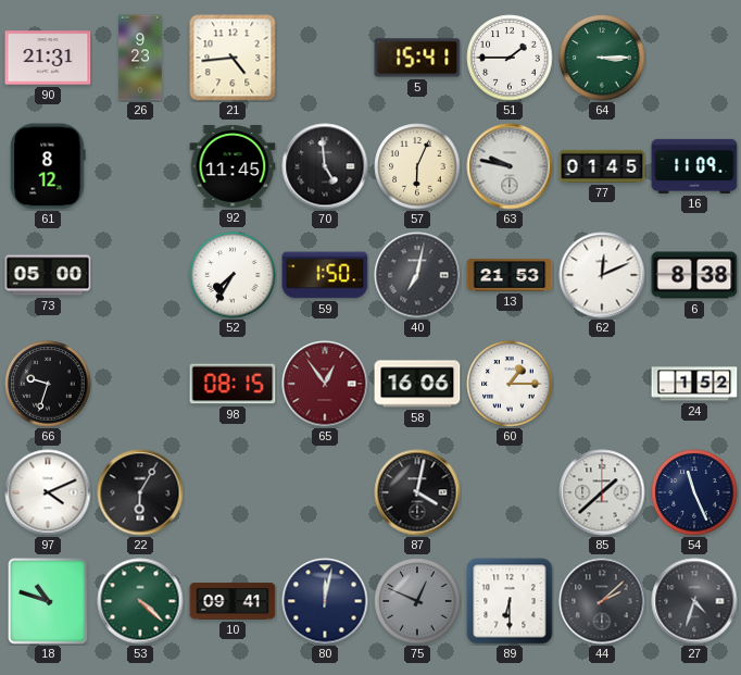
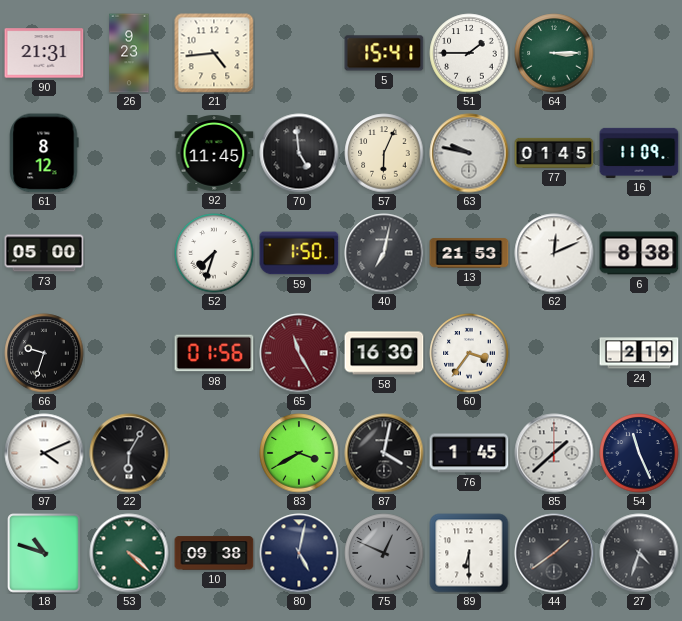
52: 7:35 -> 7:33 (214, 253)
98: 08:15 -> 01:56 (214, 353)
65: 12:54 -> 11:25 (299, 353)
58: 16:06 -> 16:30 (384, 353)
60: 1:15 -> 3:36 (469, 353)
24: 1:52 -> 2:19 (639, 353)
83: none -> 3:40 (299, 453)
76: none -> 1:45 (469, 453)
10: 09:41 -> 09:38 (214, 553)
80: 12:02 -> 5:02 (299, 553)
44: 2:08 -> 1:39 (554, 553)
